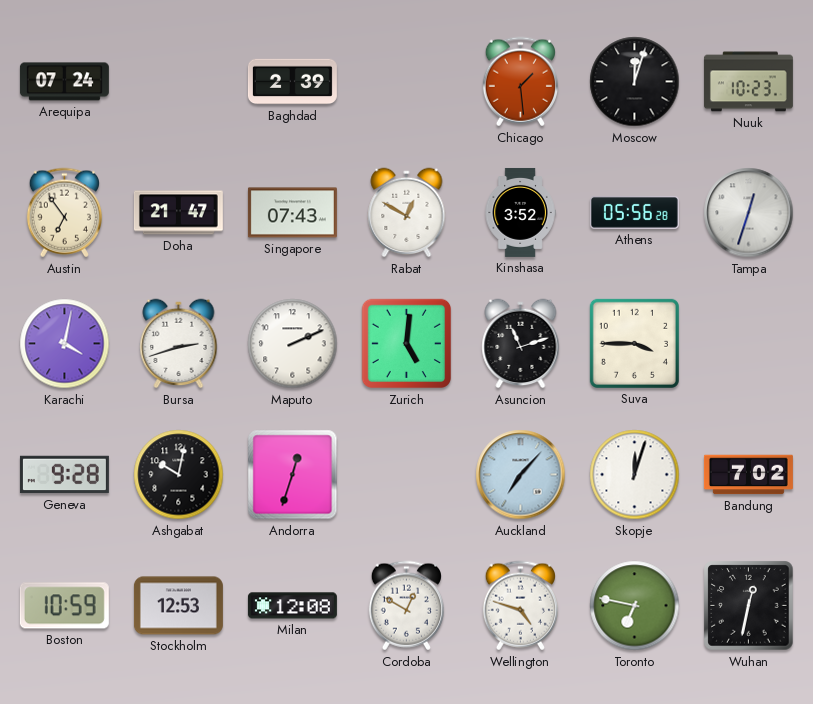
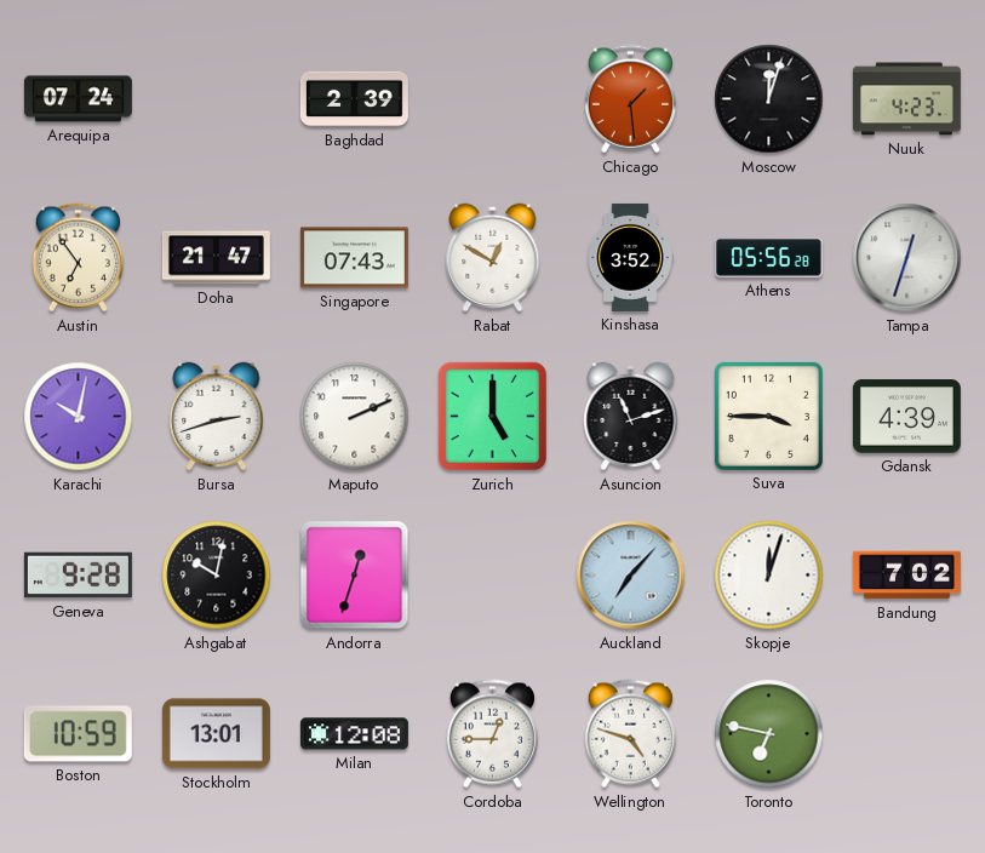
Nuuk: 10:23 -> 4:23 (906, 99)
Karachi: 4:02 -> 10:02 (79, 417)
Zurich: 5:01 -> 5:00 (493, 417)
Gdansk: none -> 4:39 (906, 417)
Stockholm: 12:53 -> 13:01 (216, 734)
Cordoba: 12:50 -> 12:45 (492, 734)
Wuhan: 12:32 -> none (749, 606)
